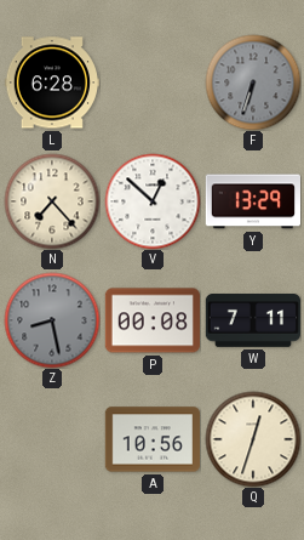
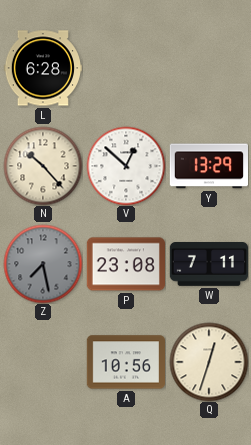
F: 6:33 -> none (253, 83)
N: 7:23 -> 10:23 (43, 166)
Z: 8:28 -> 7:28 (43, 264)
P: 00:08 -> 23:08 (125, 264)
